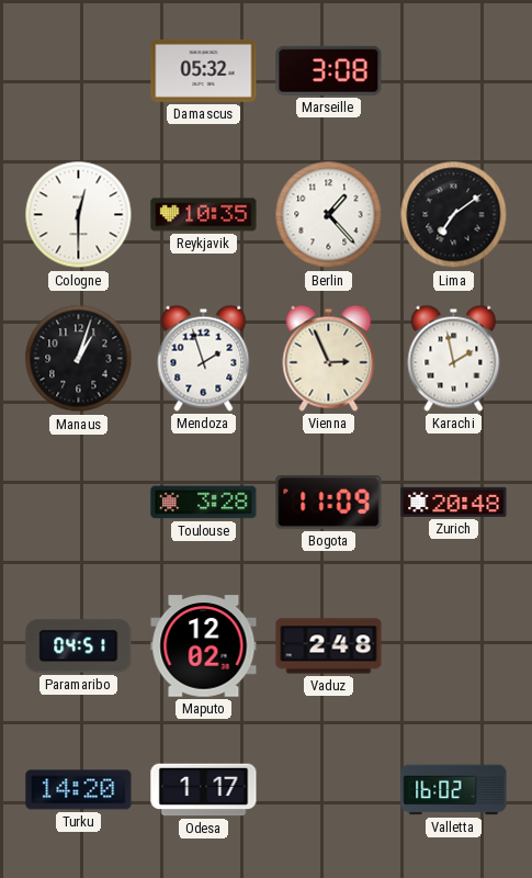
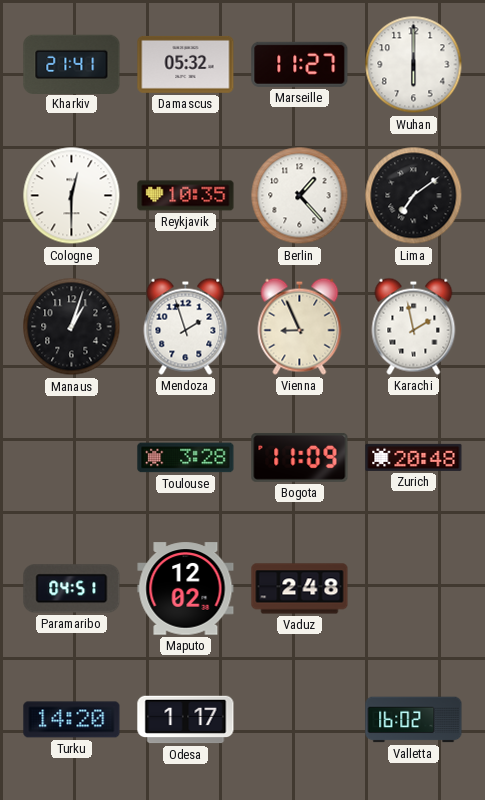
Kharkiv: none -> 21:41 (72, 64)
Marseille: 3:08 -> 11:27 (300, 64)
Wuhan: none -> 6:00 (414, 65)
Vienna: 2:56 -> 8:56 (300, 326)
